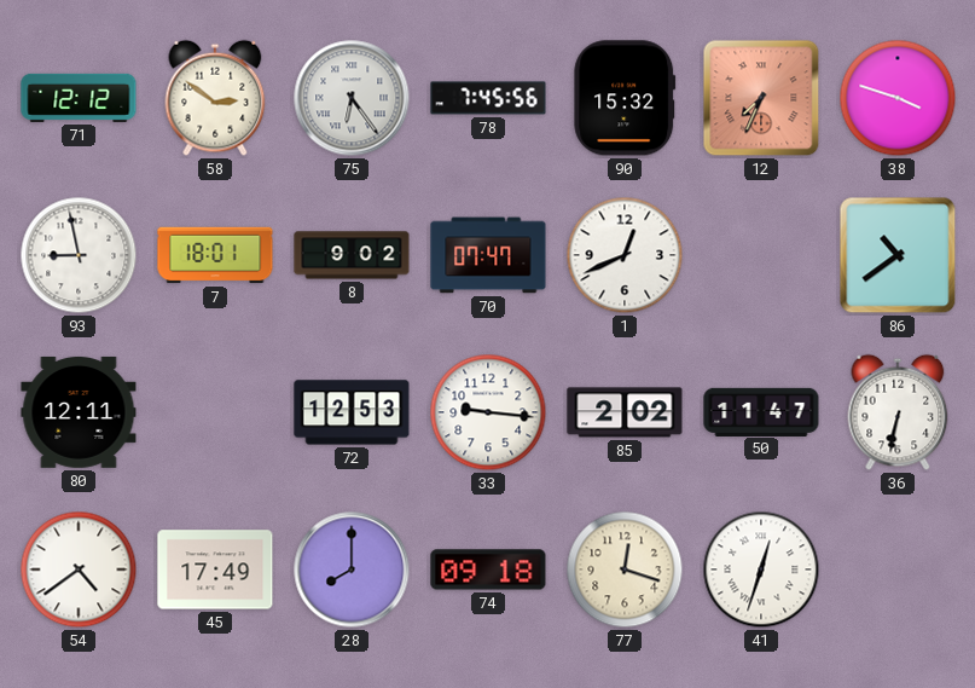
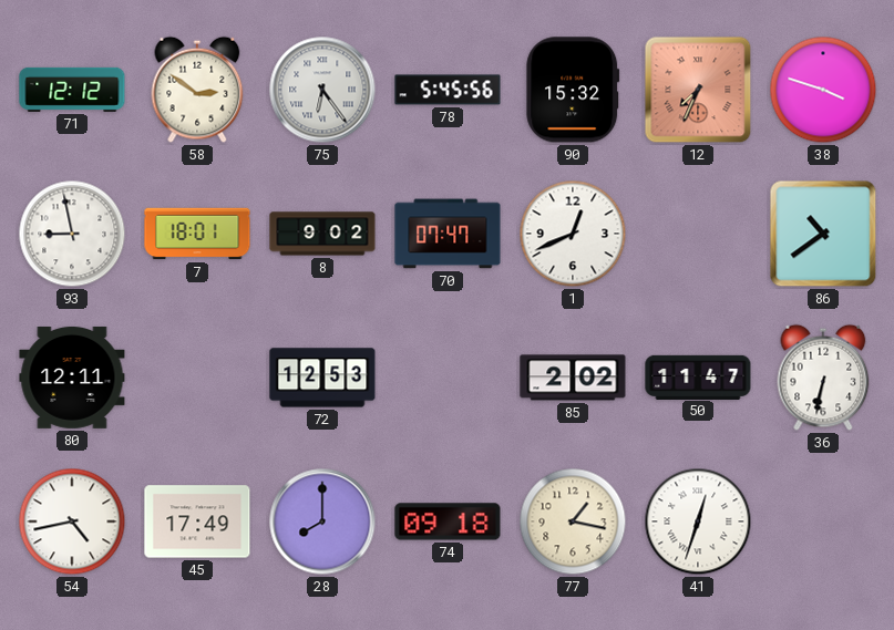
78: 7:45 -> 5:45 (448, 90)
33: 9:16 -> none (488, 412)
54: 4:39 -> 4:43 (72, 521)
77: 12:18 -> 1:17 (573, 521)
